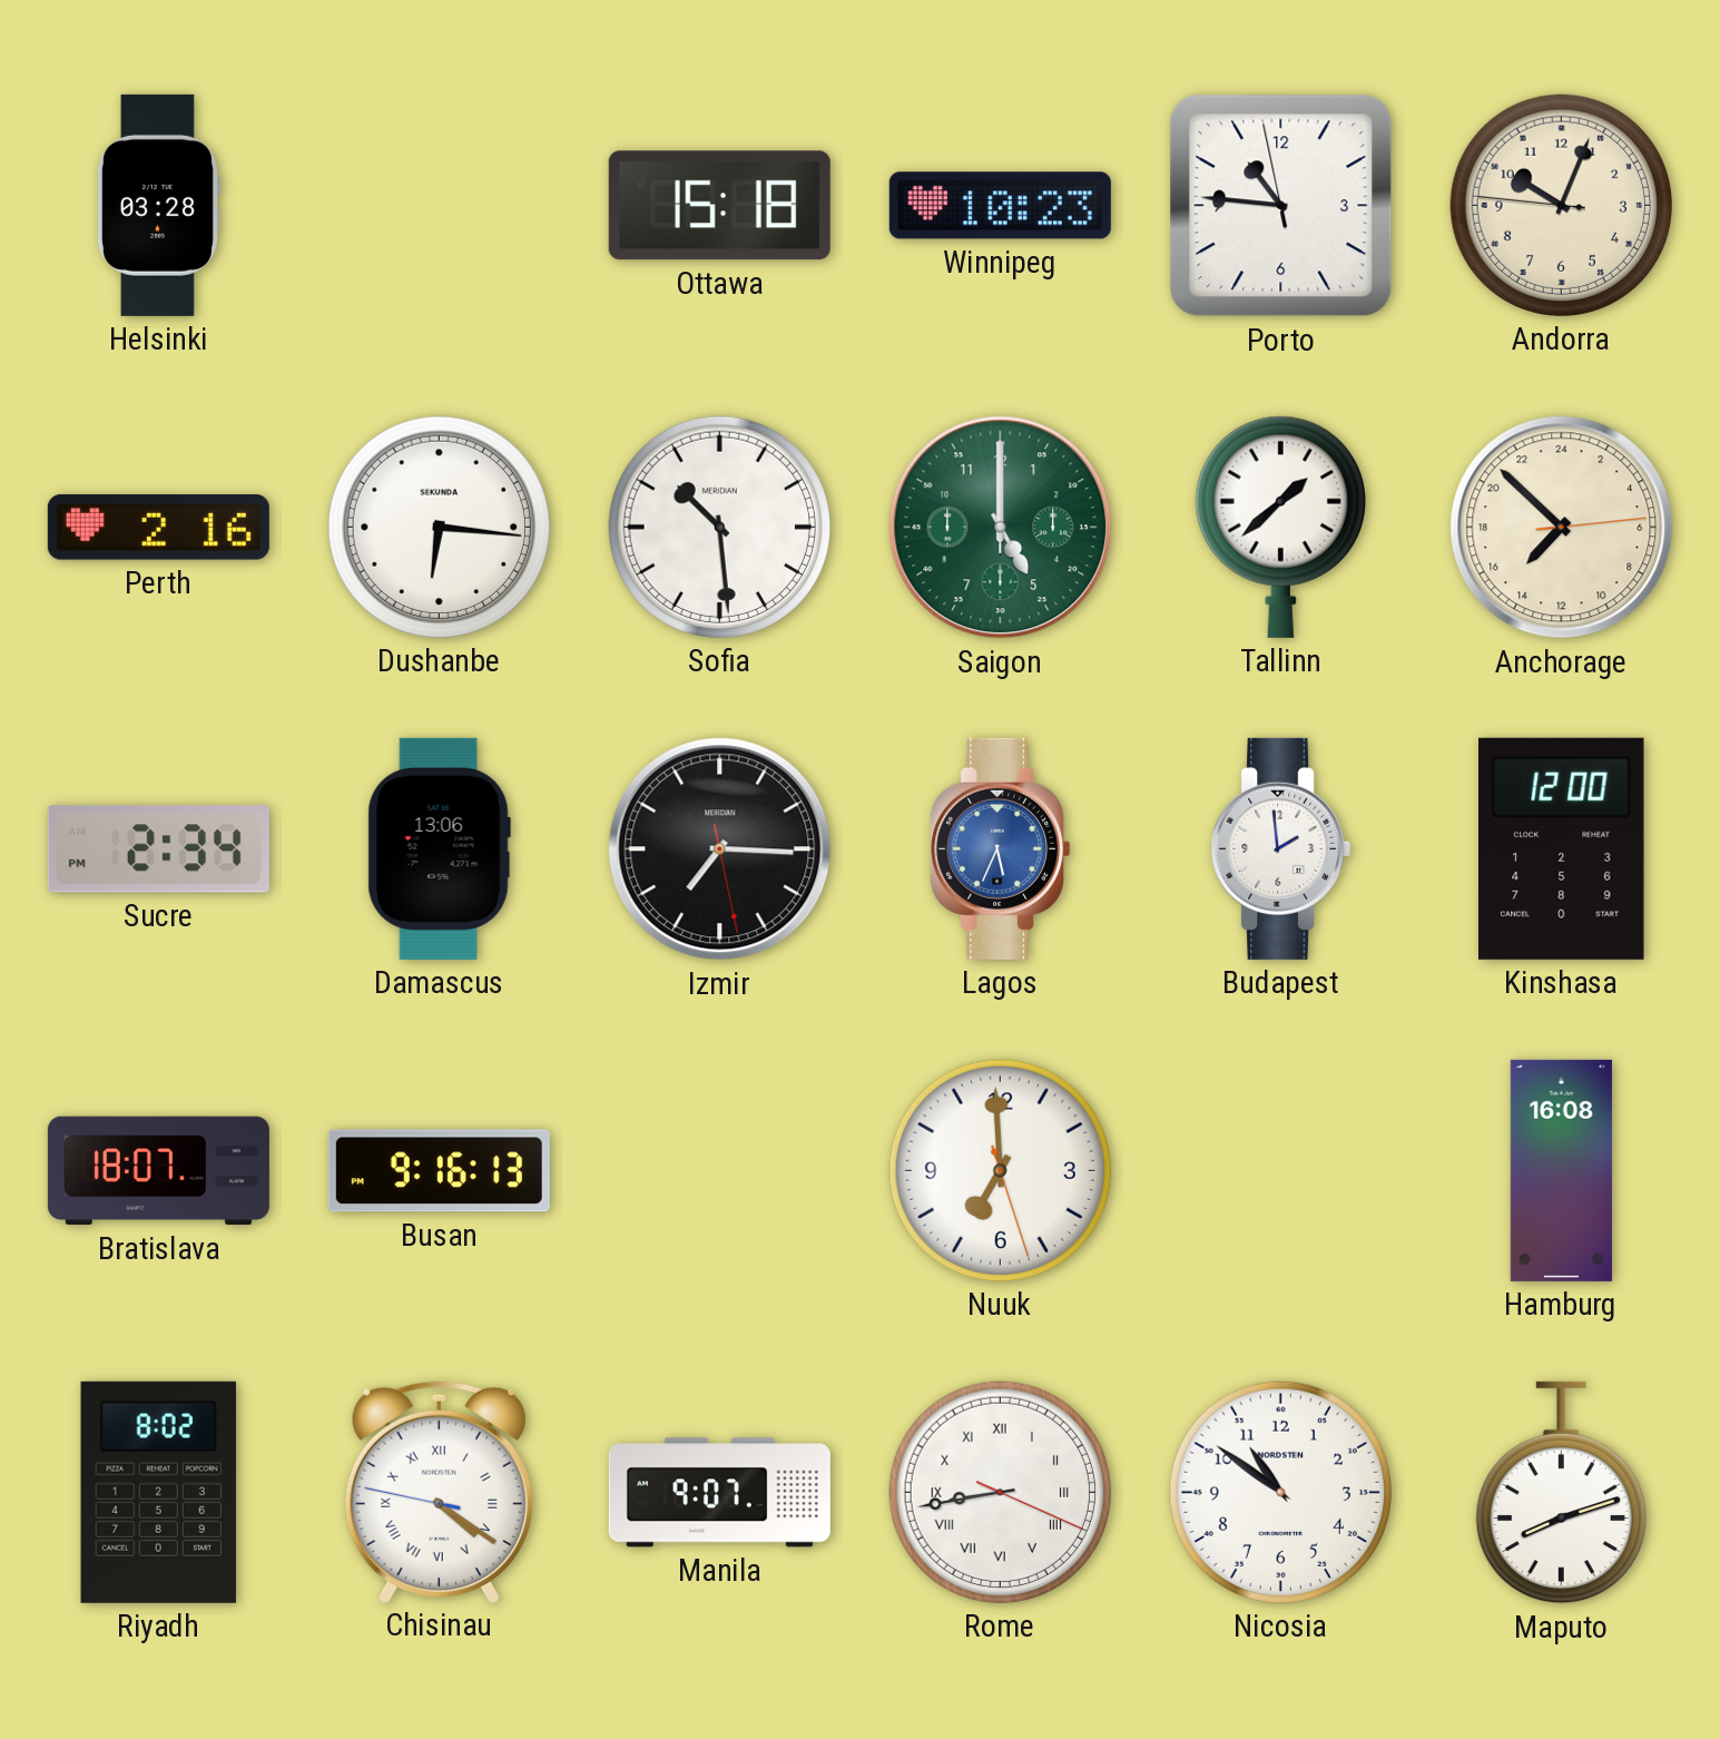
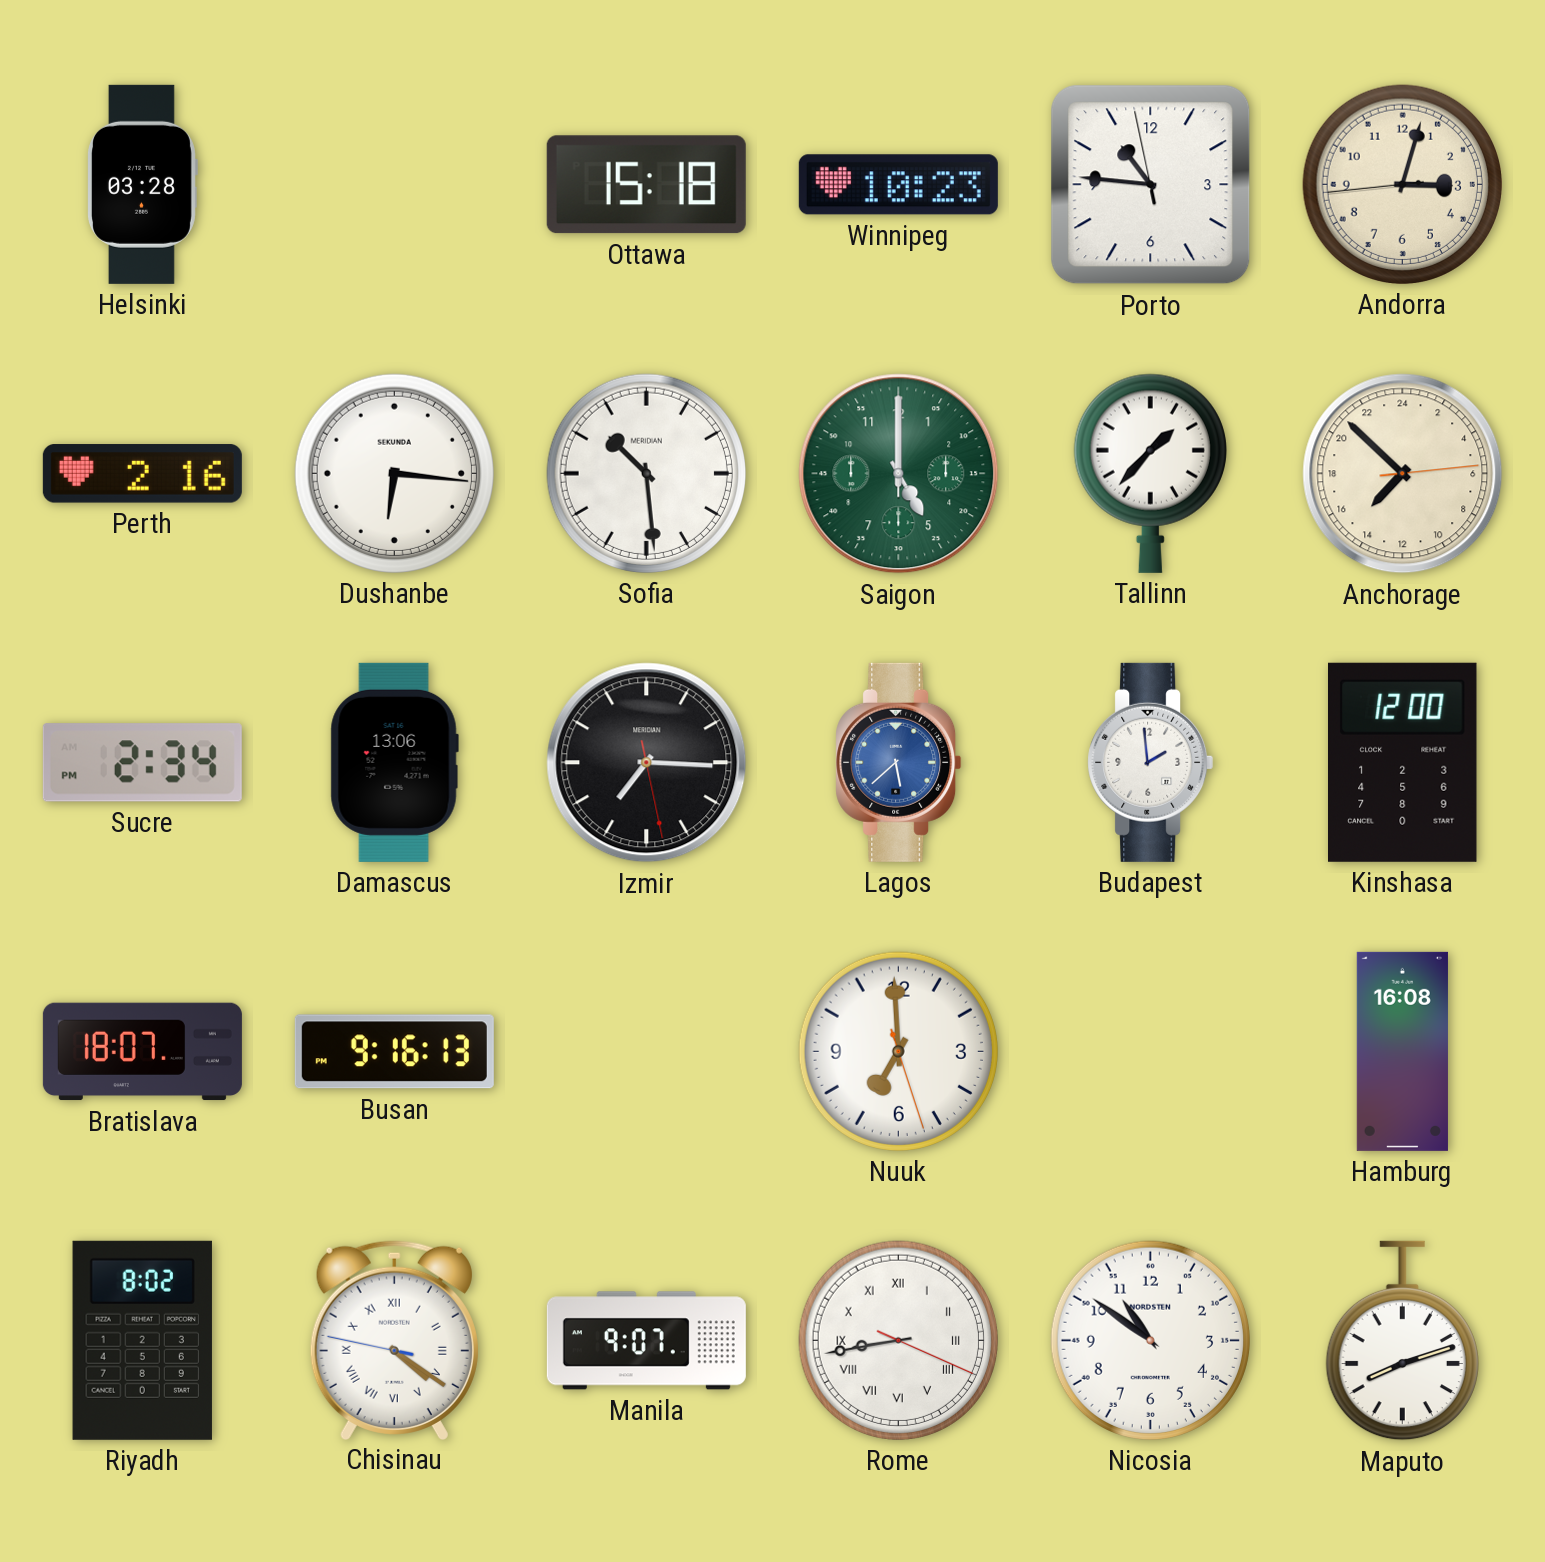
Andorra: 10:03 -> 3:02 (1402, 184)
Tallinn: 1:38 -> 1:37 (1150, 473)
Lagos: 5:34 -> 5:38 (899, 762)
